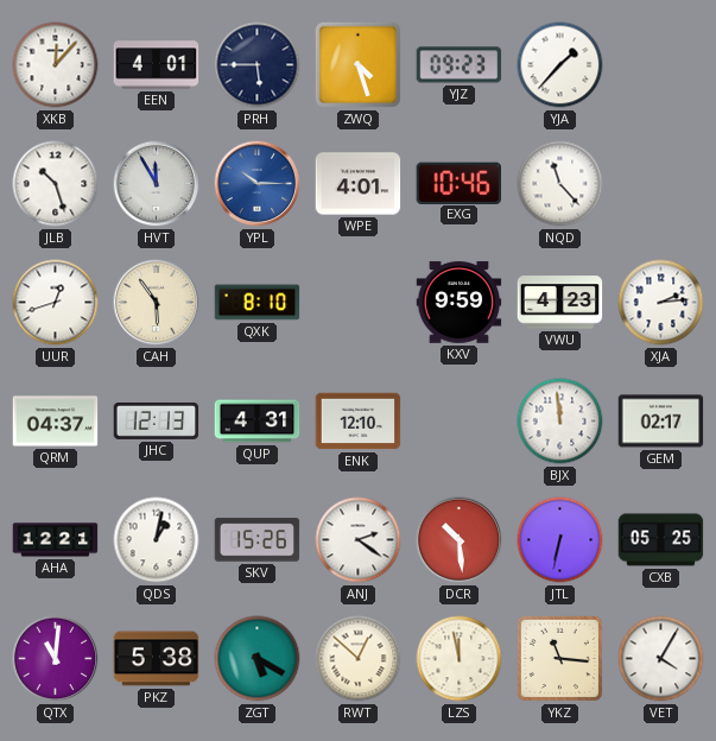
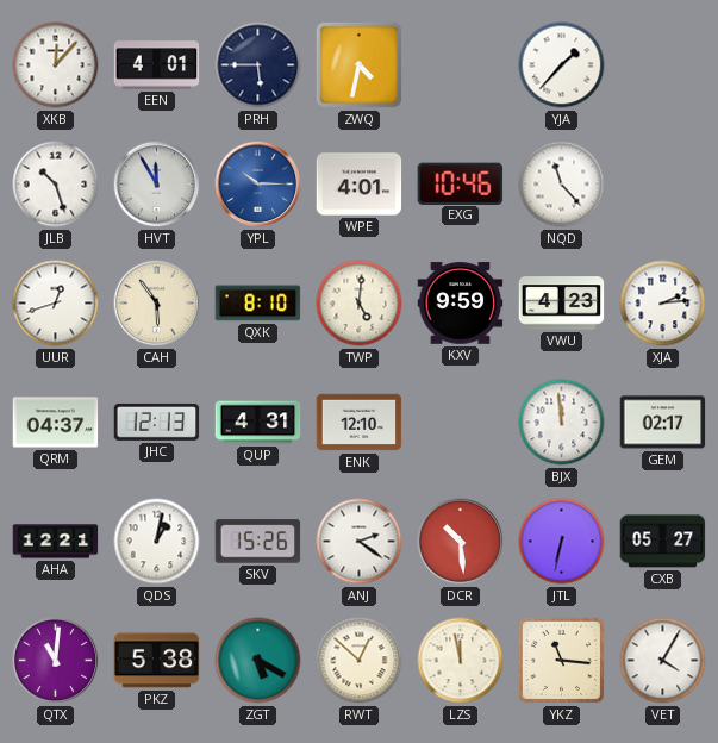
ZWQ: 4:27 -> 4:32 (358, 64)
YJZ: 09:23 -> none (460, 65)
TWP: none -> 5:01 (360, 304)
CXB: 05:25 -> 05:27 (663, 542)
